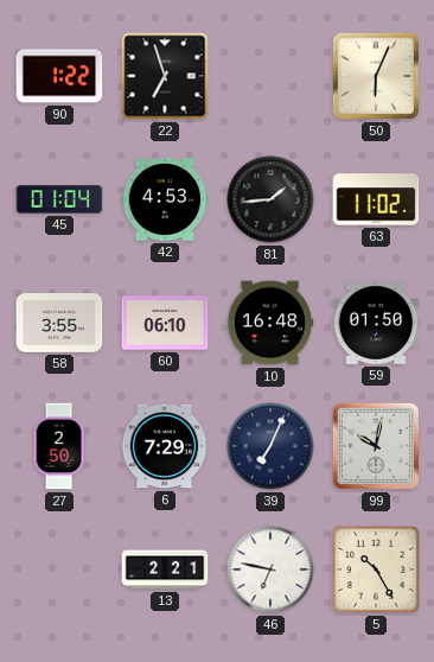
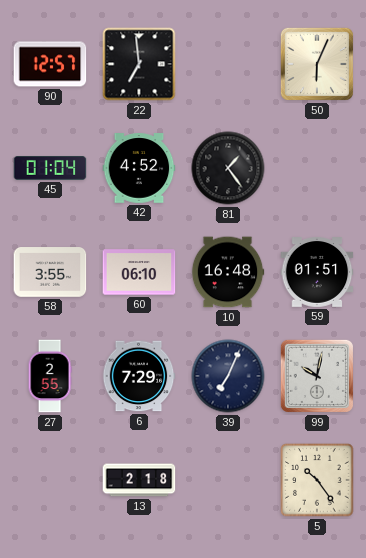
90: 1:22 -> 12:57 (50, 64)
22: 6:57 -> 6:59 (139, 64)
42: 4:53 -> 4:52 (139, 168)
81: 1:44 -> 1:24 (228, 168)
63: 11:02 -> none (376, 199)
59: 01:50 -> 01:51 (317, 273)
27: 2:50 -> 2:55 (50, 376)
13: 2:21 -> 2:18 (139, 480)
46: 6:47 -> none (270, 569)
5: 10:25 -> 10:24 (317, 480)
